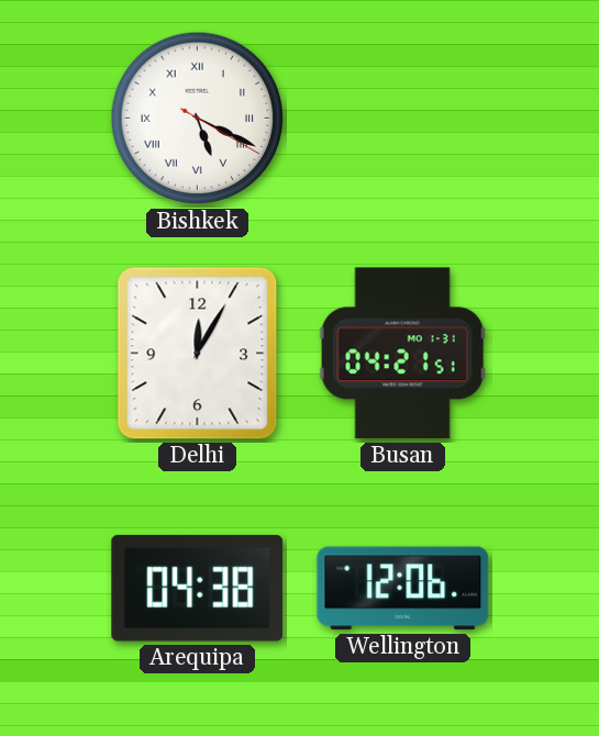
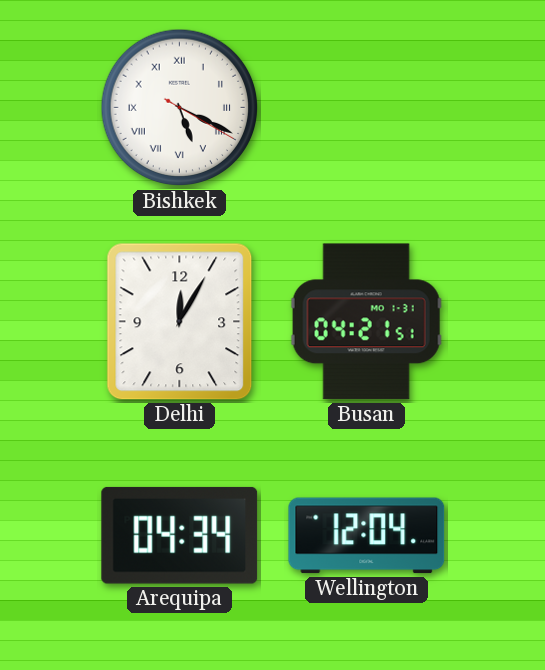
Arequipa: 04:38 -> 04:34 (180, 535)
Wellington: 12:06 -> 12:04 (367, 536)
